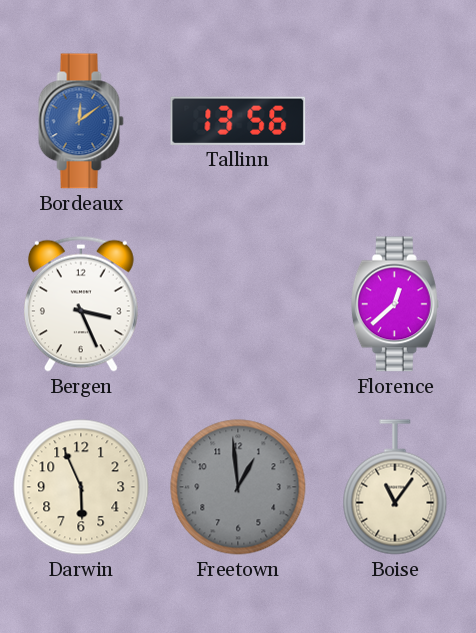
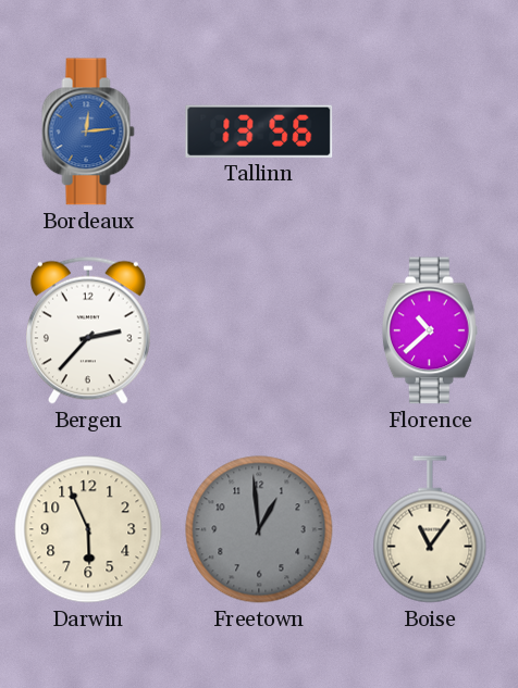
Bordeaux: 12:09 -> 12:14 (88, 132)
Bergen: 3:26 -> 2:37 (88, 330)
Florence: 12:38 -> 10:38 (430, 330)
